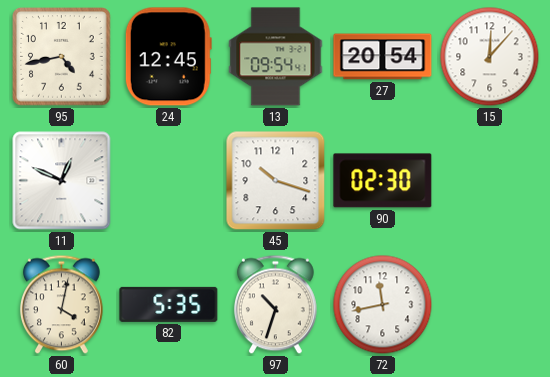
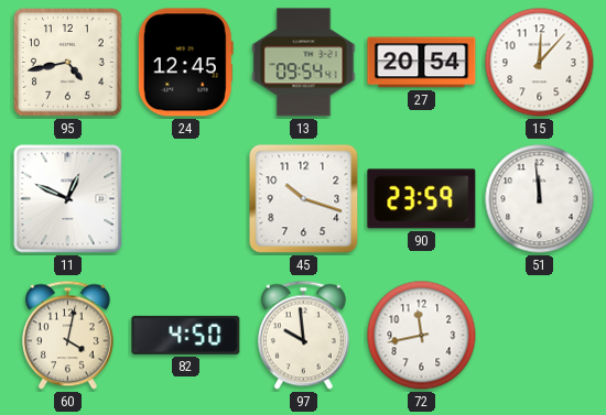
90: 02:30 -> 23:59 (422, 199)
51: none -> 11:59 (540, 199)
82: 5:35 -> 4:50 (186, 335)
97: 10:33 -> 9:59 (303, 336)
